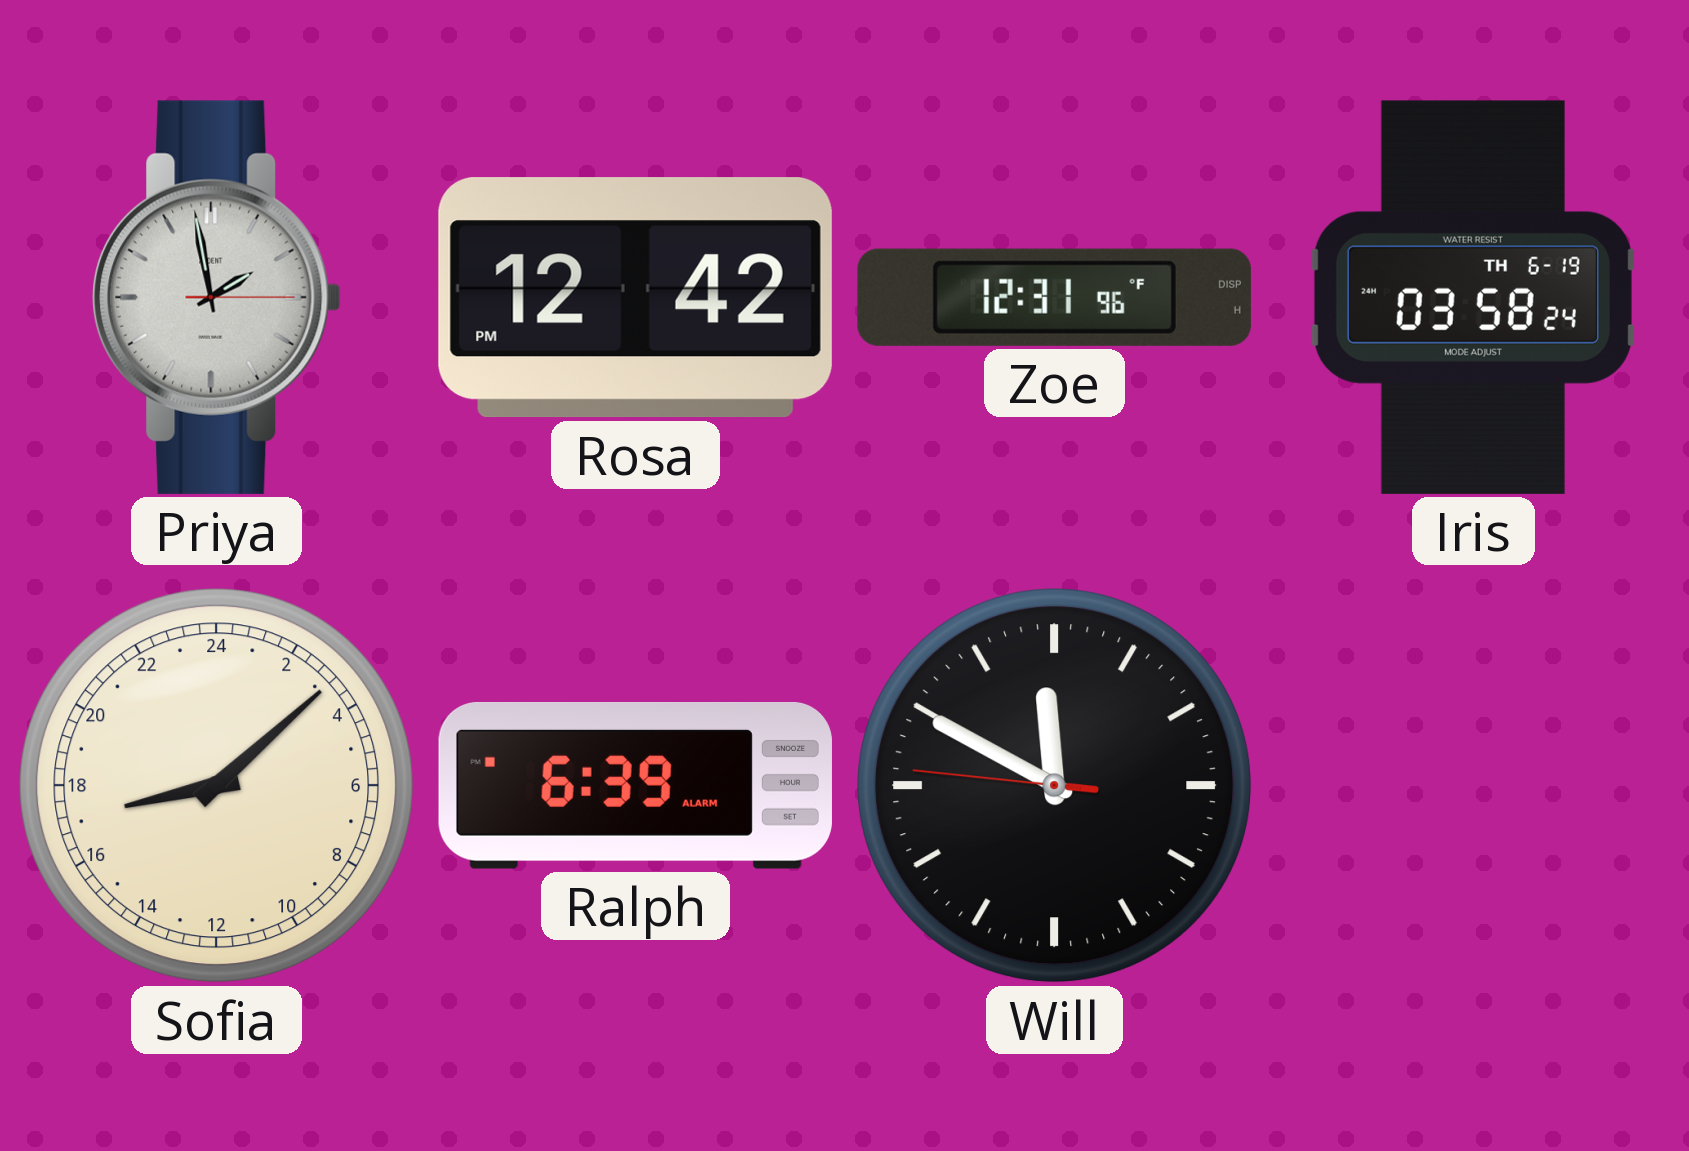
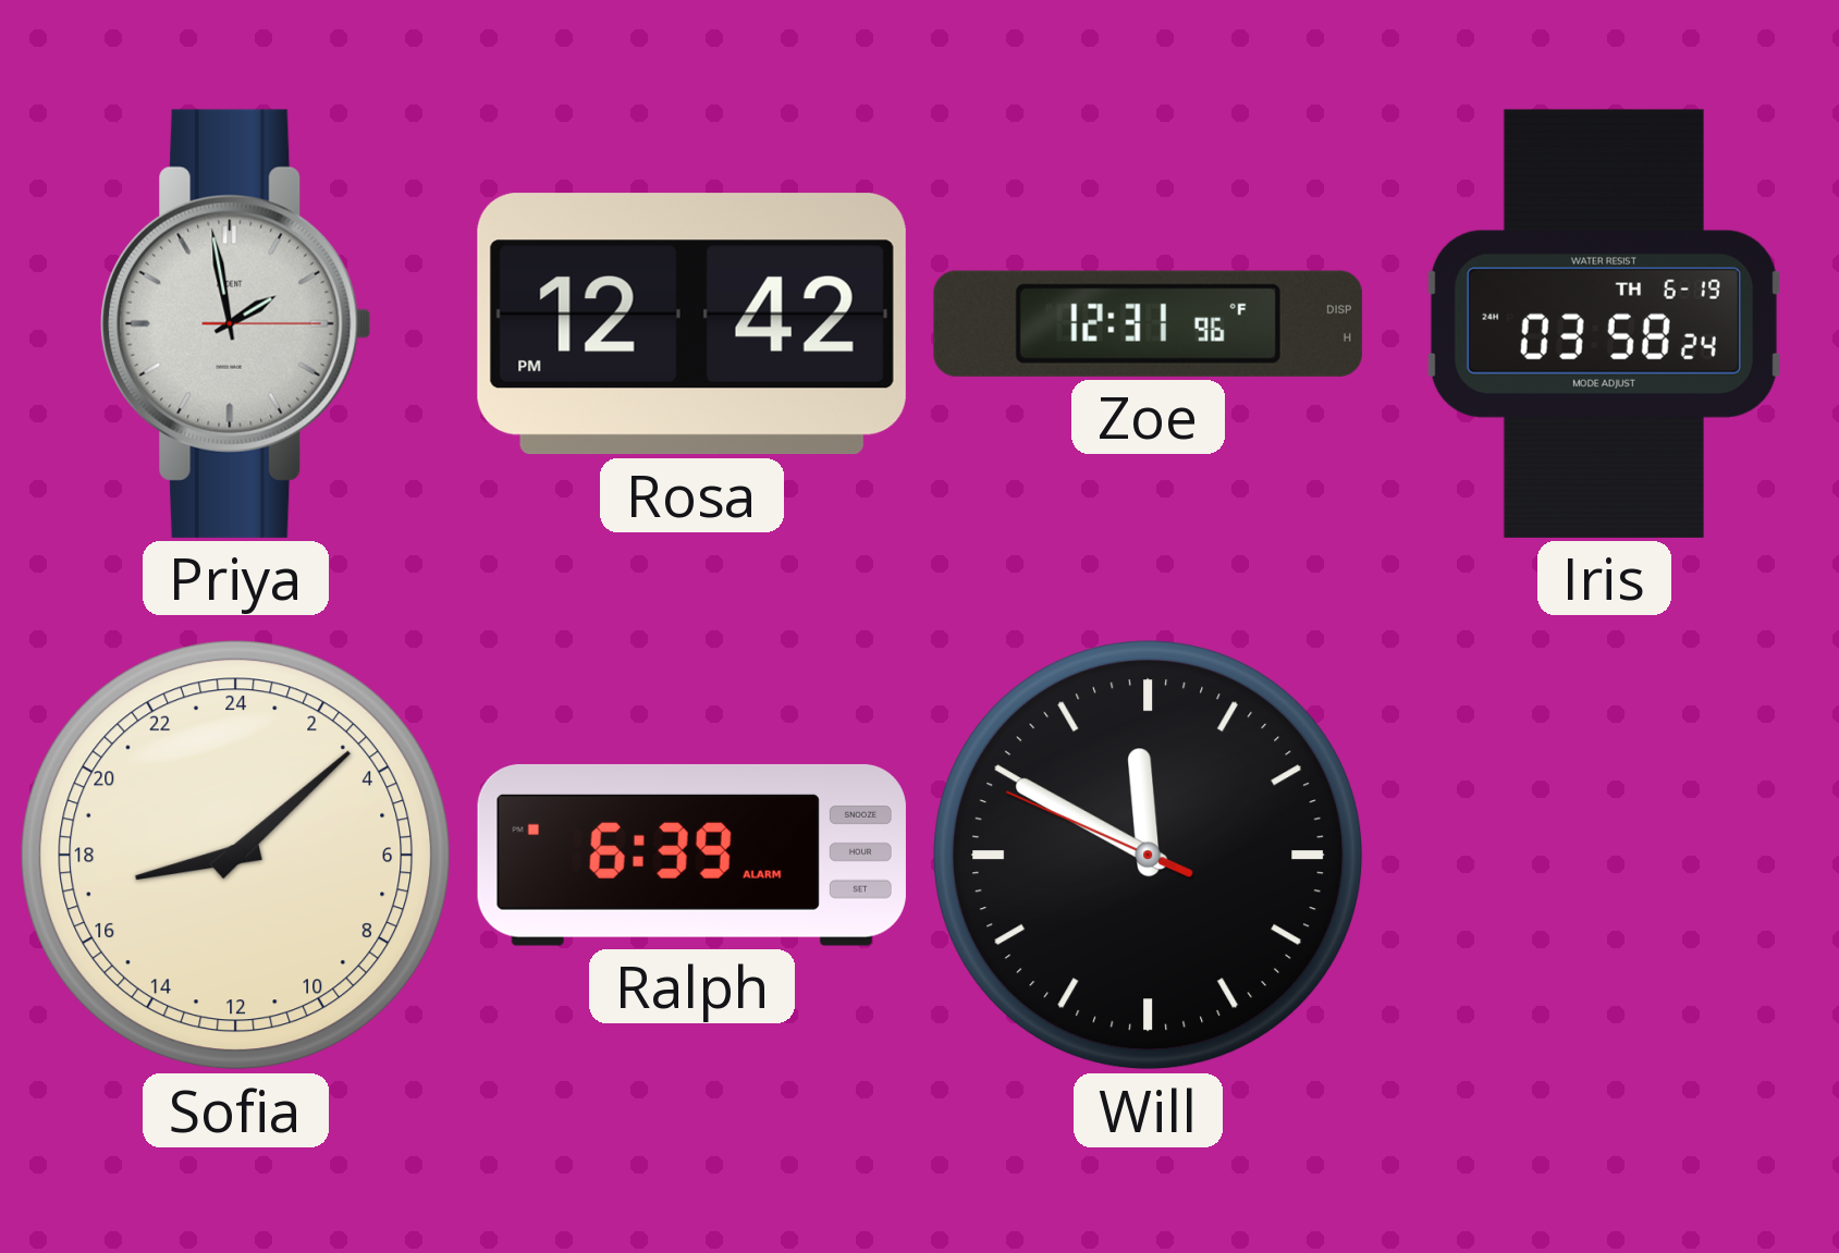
Will: 11:49:46 -> 11:49:49 (1149, 856)
